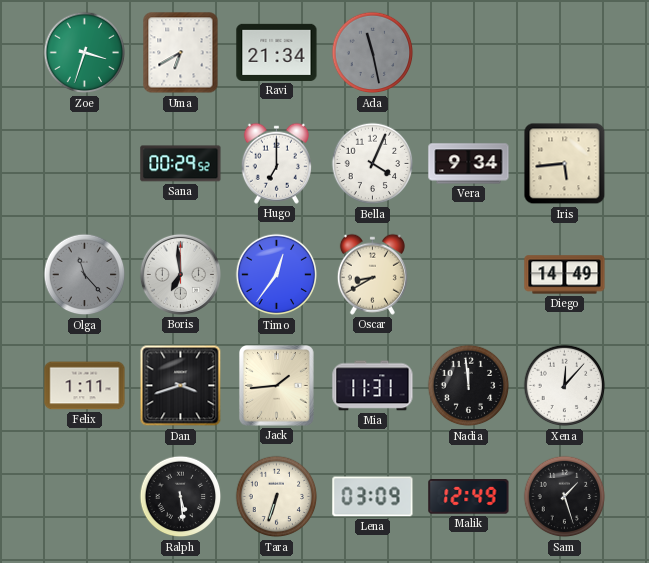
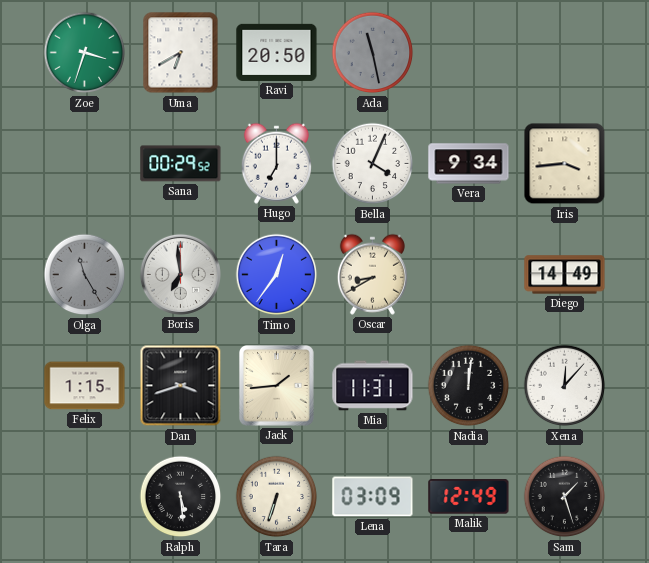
Ravi: 21:34 -> 20:50 (277, 52)
Iris: 5:44 -> 3:44 (565, 164)
Olga: 11:23 -> 11:25 (85, 275)
Felix: 1:11 -> 1:15 (85, 386)
Nadia: 11:59 -> 12:01 (469, 386)
